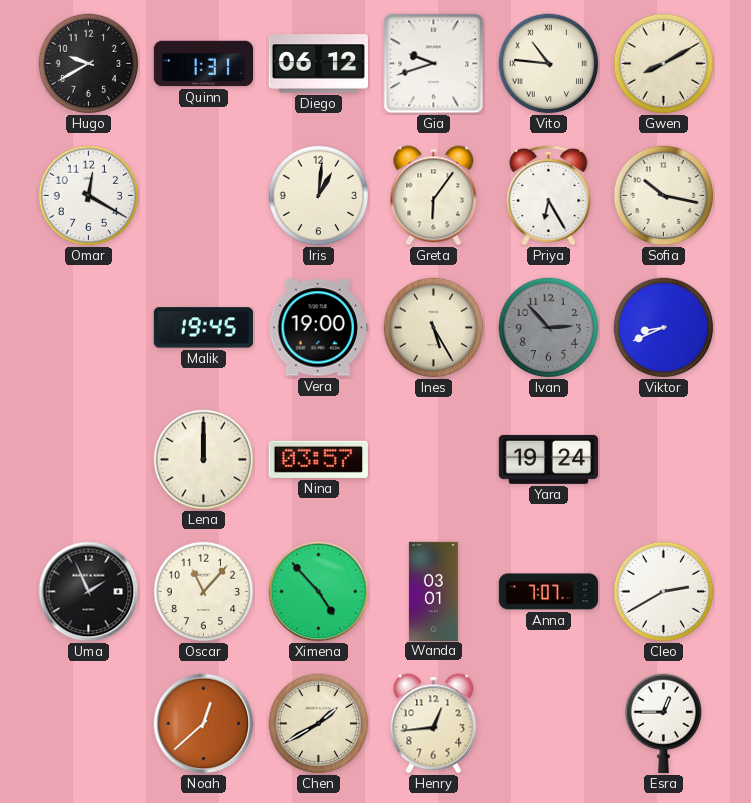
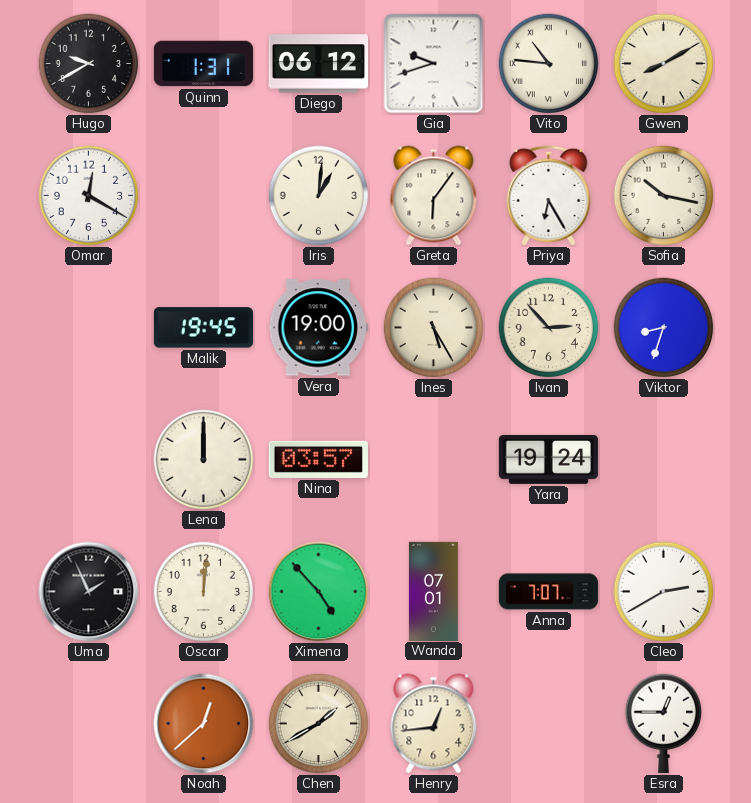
Ivan dial: grey -> cream (549, 328)
Viktor: 8:41 -> 8:33 (664, 328)
Oscar: 11:07 -> 12:01 (204, 592)
Wanda: 03:01 -> 07:01 (433, 591)
